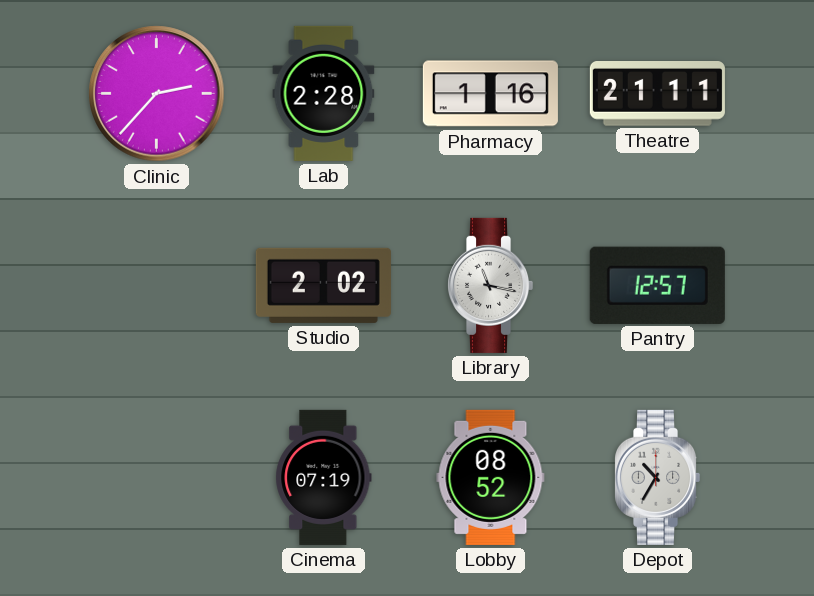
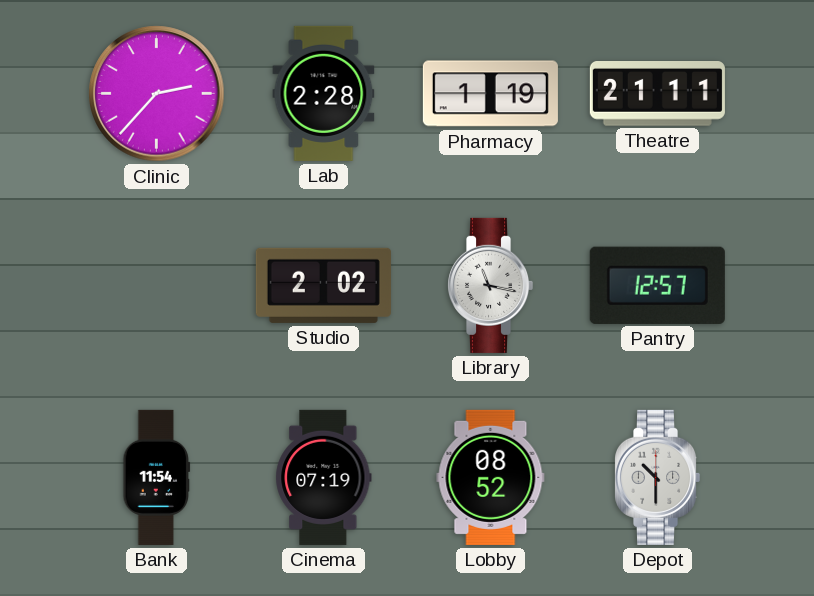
Pharmacy: 1:16 -> 1:19 (490, 94)
Bank: none -> 11:54 (157, 477)
Depot: 10:35 -> 10:30 (658, 477)
